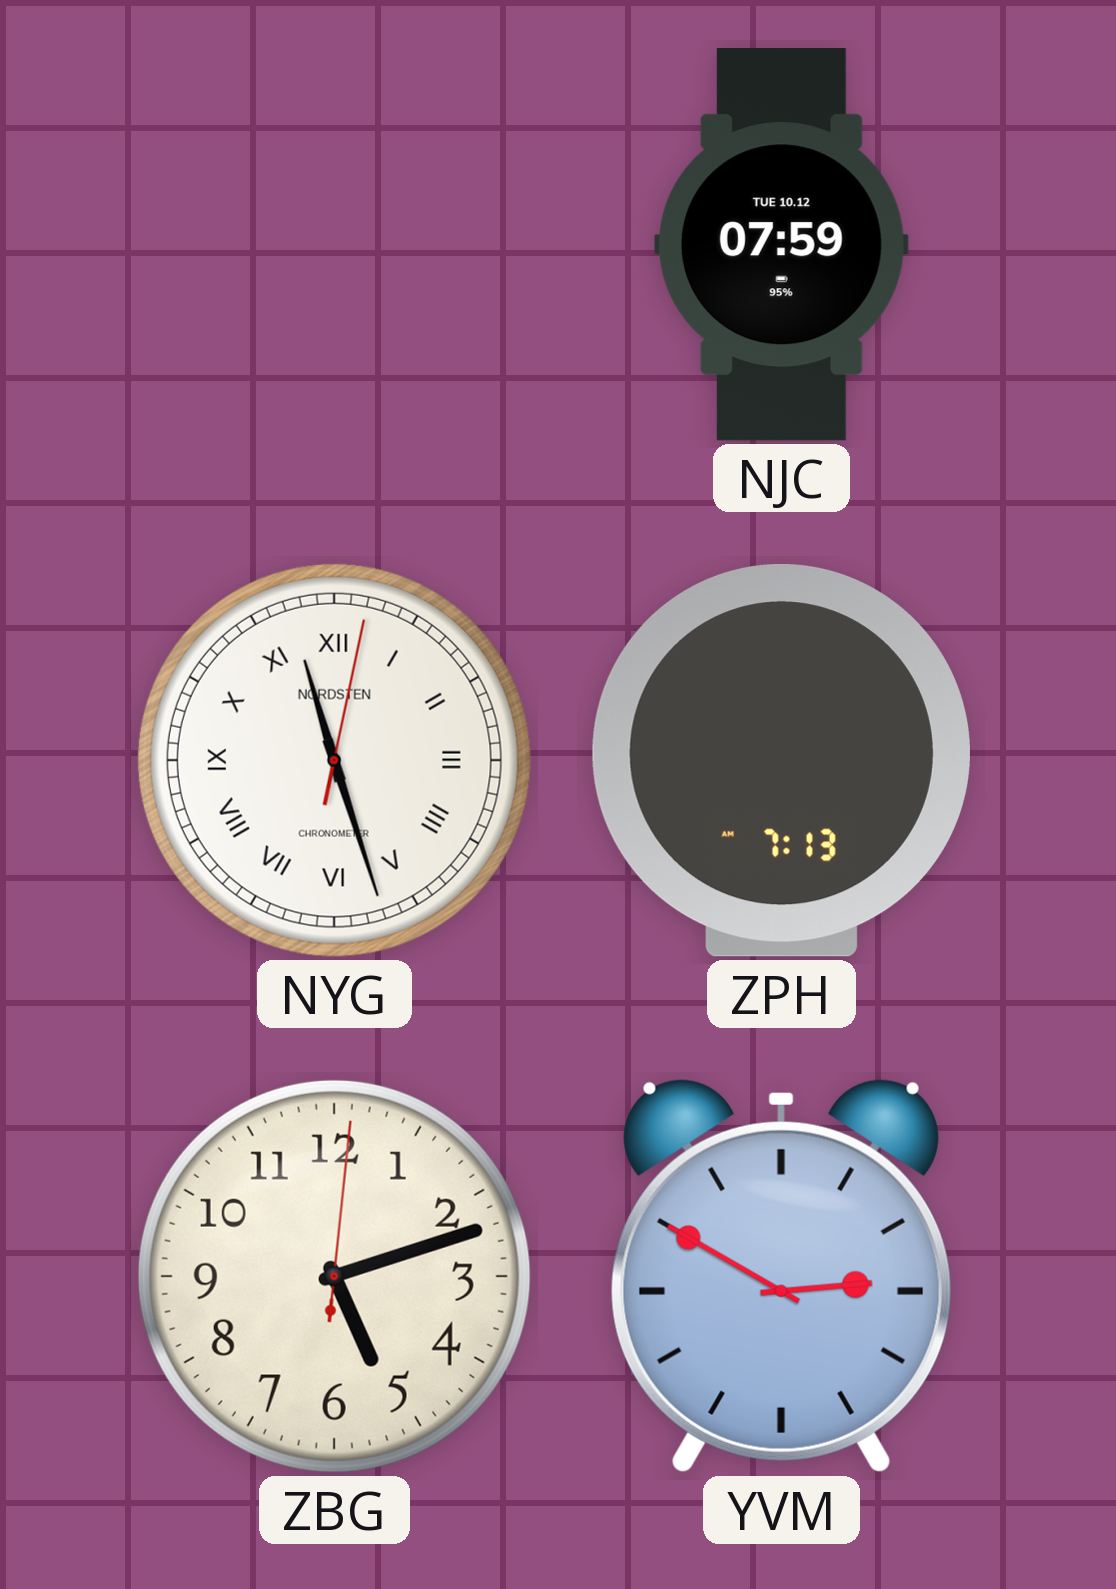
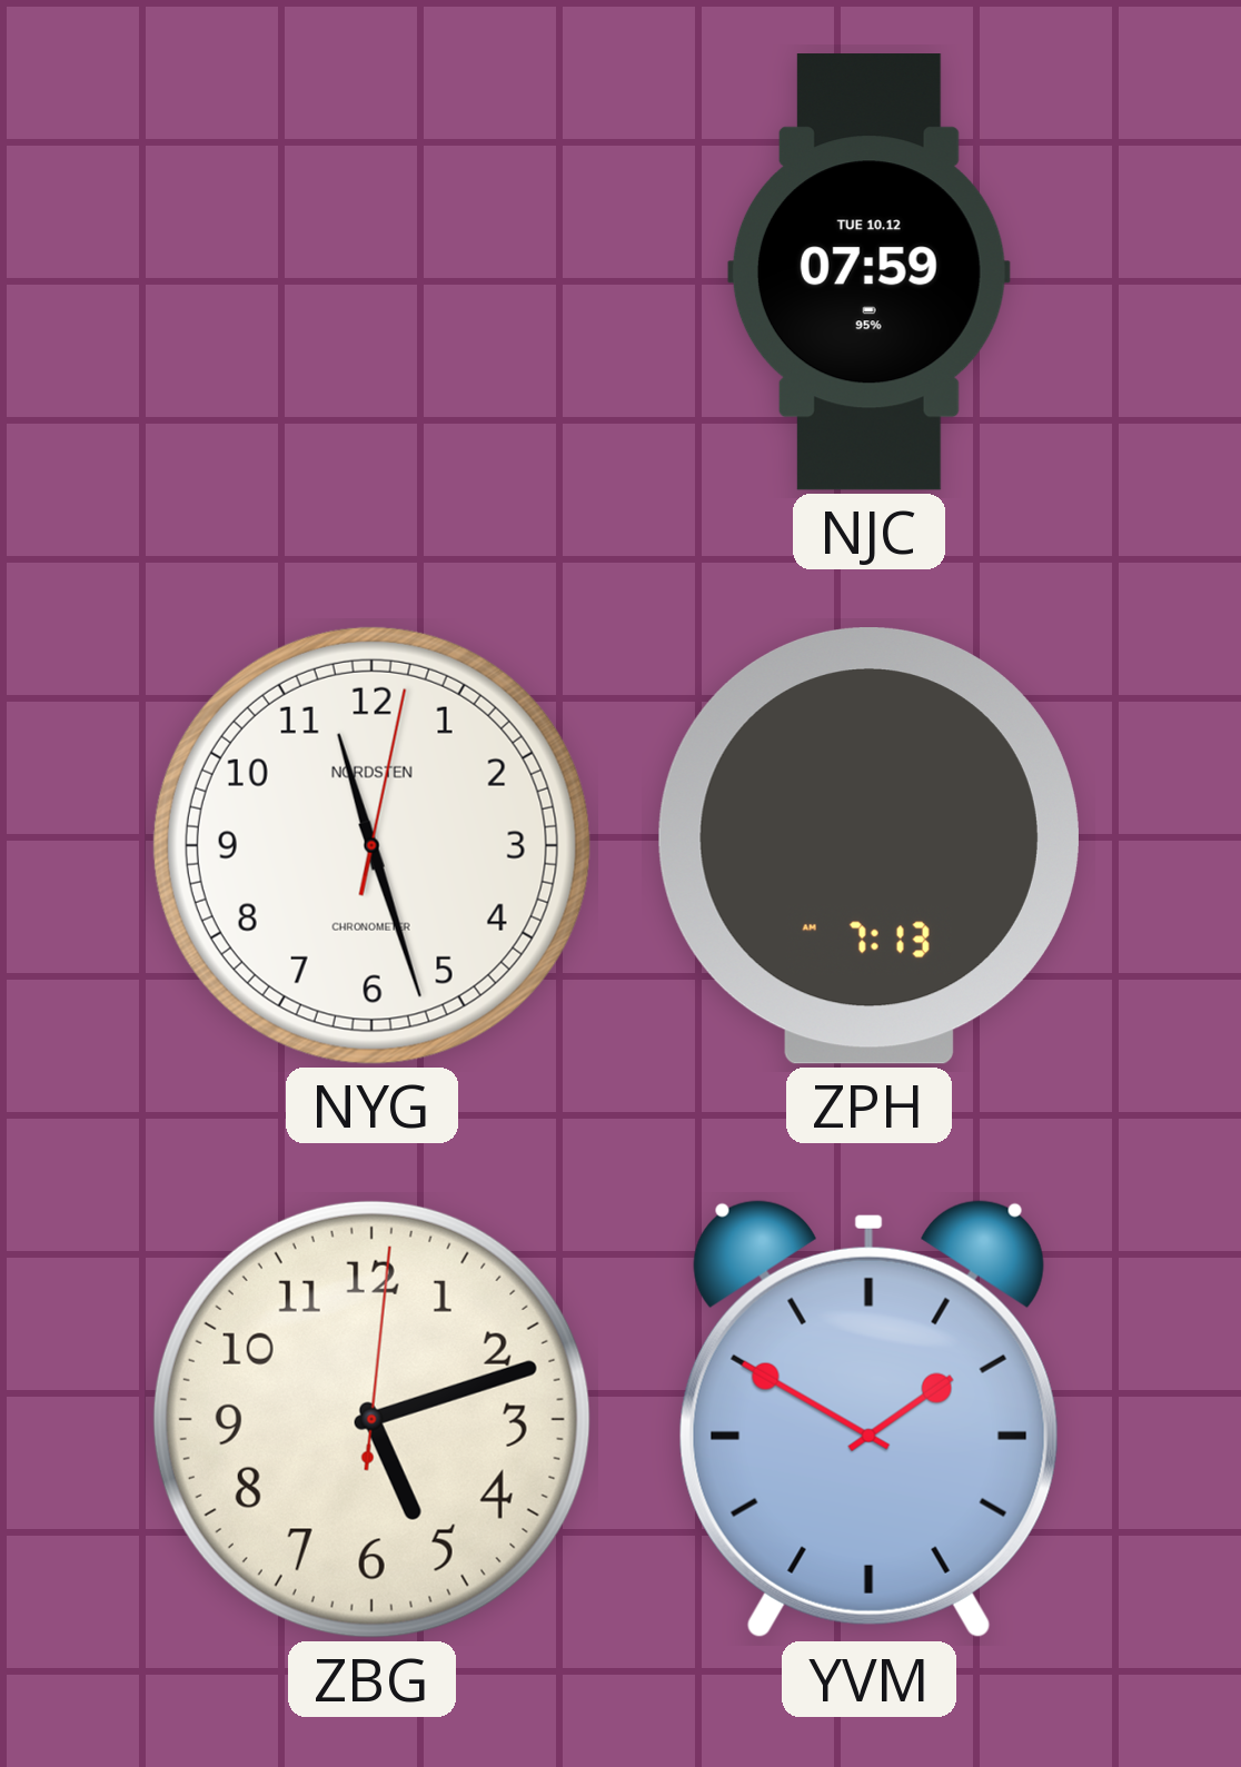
NYG numerals: Roman -> Arabic (371, 845)
YVM: 2:50 -> 1:50 (868, 1419)
